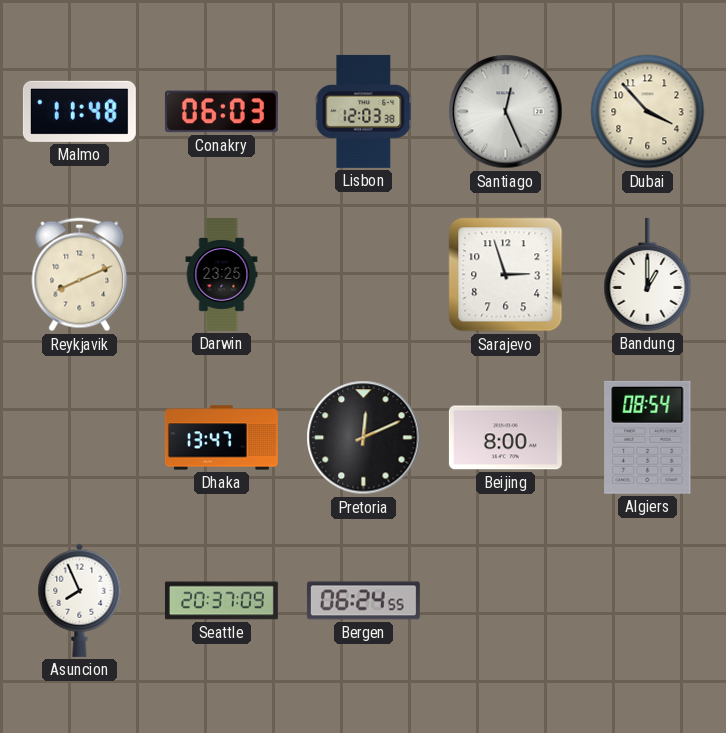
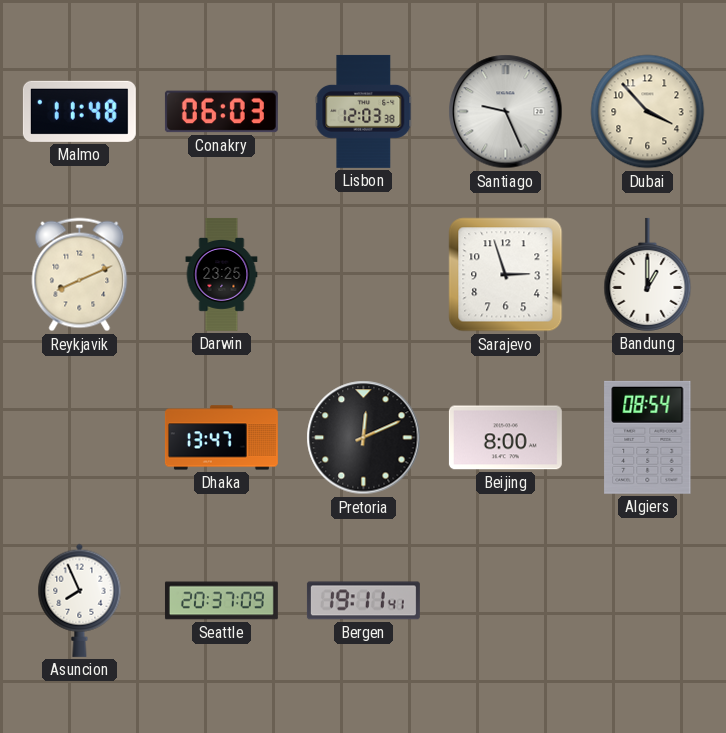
Santiago: 12:26 -> 9:26 (506, 112)
Bergen: 06:24 -> 19:11 (363, 601)
